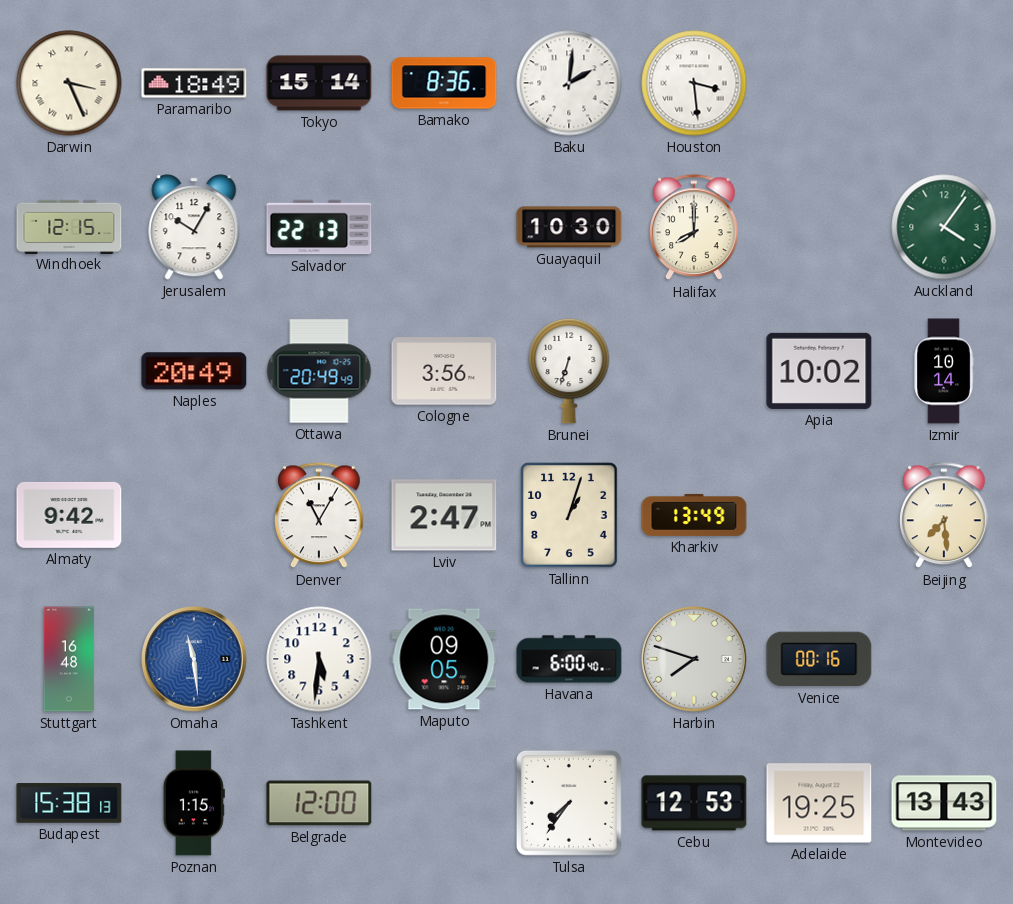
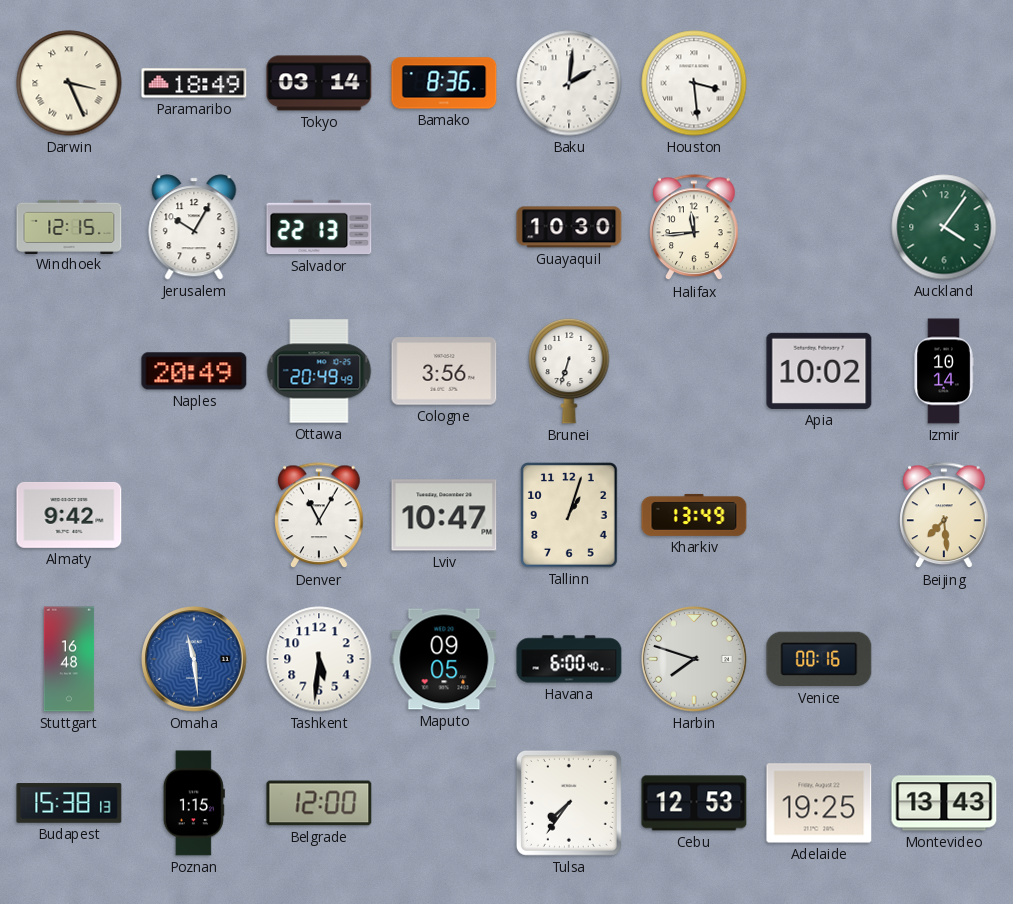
Tokyo: 15:14 -> 03:14 (319, 83)
Halifax: 8:00 -> 11:44 (694, 228)
Lviv: 2:47 -> 10:47 (444, 515)
